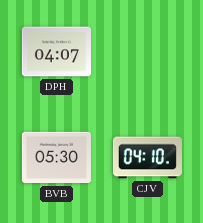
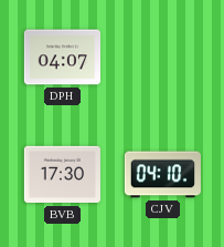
BVB: 05:30 -> 17:30 (62, 175)
